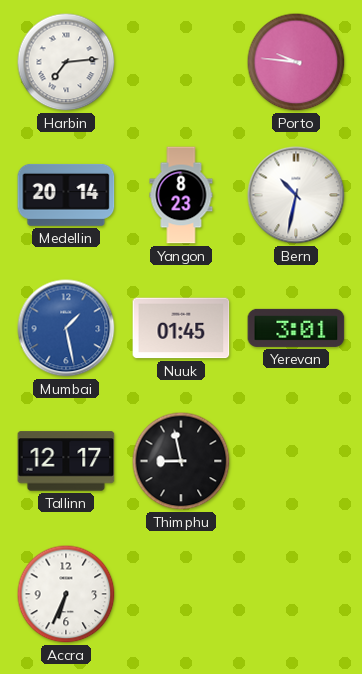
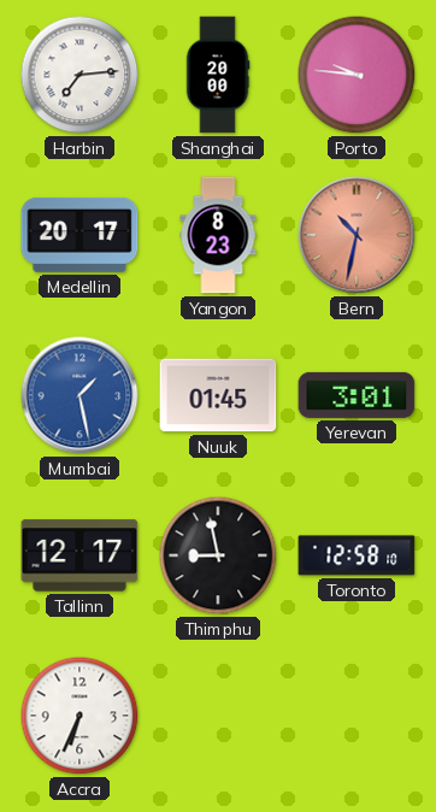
Shanghai: none -> 20:00 (218, 75)
Medellin: 20:14 -> 20:17 (79, 235)
Bern dial: white -> salmon (357, 235)
Toronto: none -> 12:58 (357, 555)
